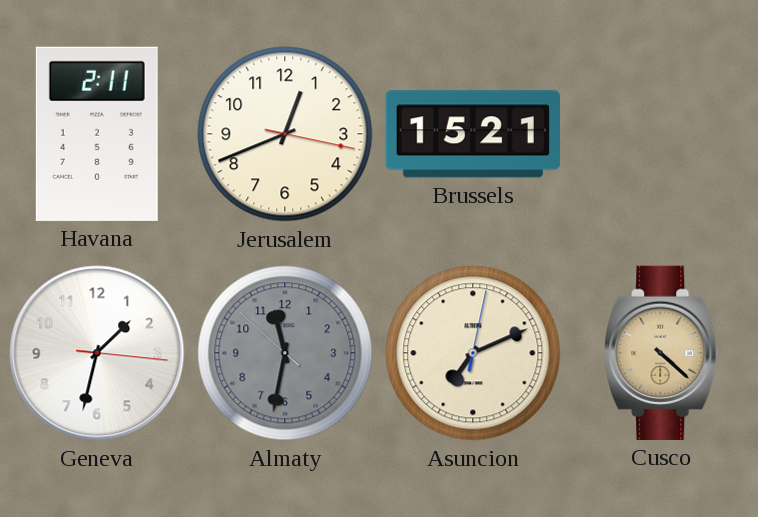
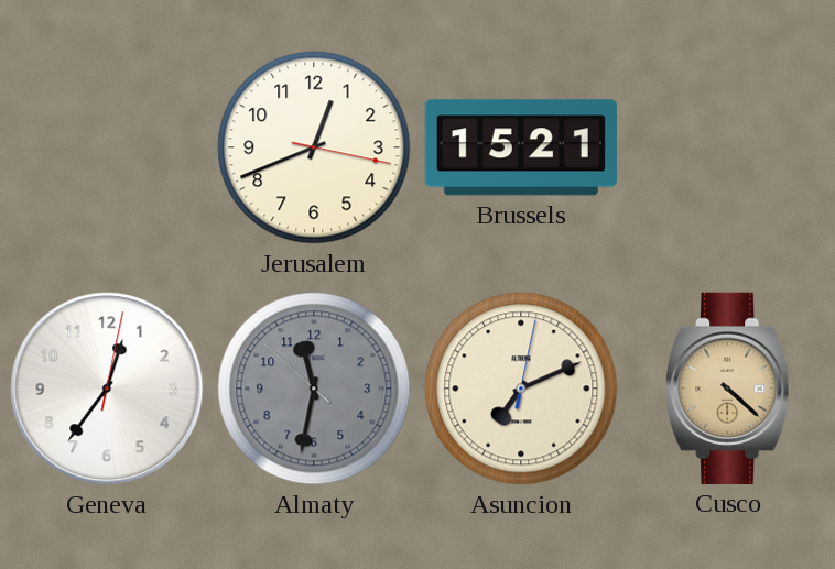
Havana: 2:11 -> none (97, 134)
Geneva: 1:32 -> 12:36 (107, 389)
